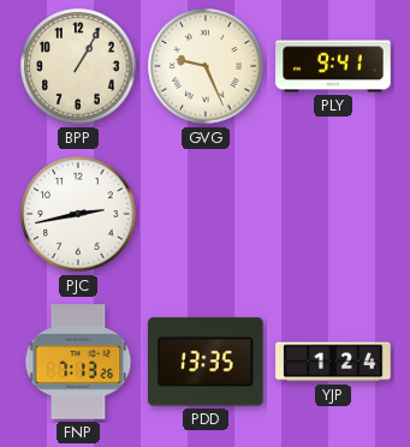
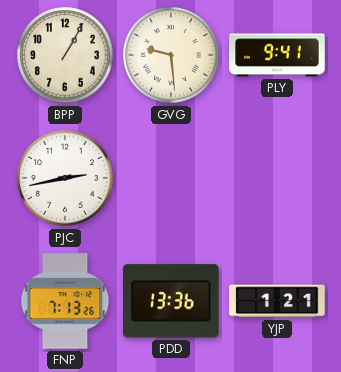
GVG: 9:26 -> 9:29 (171, 55)
PDD: 13:35 -> 13:36 (171, 301)
YJP: 1:24 -> 1:21 (277, 301)
